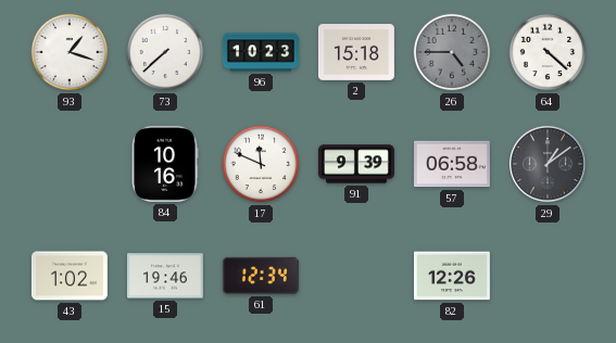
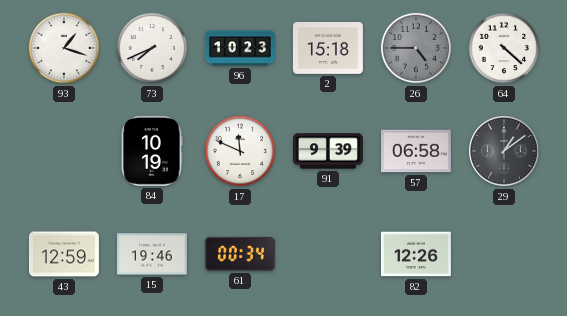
73: 7:38 -> 7:41 (152, 48)
84: 10:16 -> 10:19 (152, 151)
43: 1:02 -> 12:59 (64, 254)
61: 12:34 -> 00:34 (240, 254)
